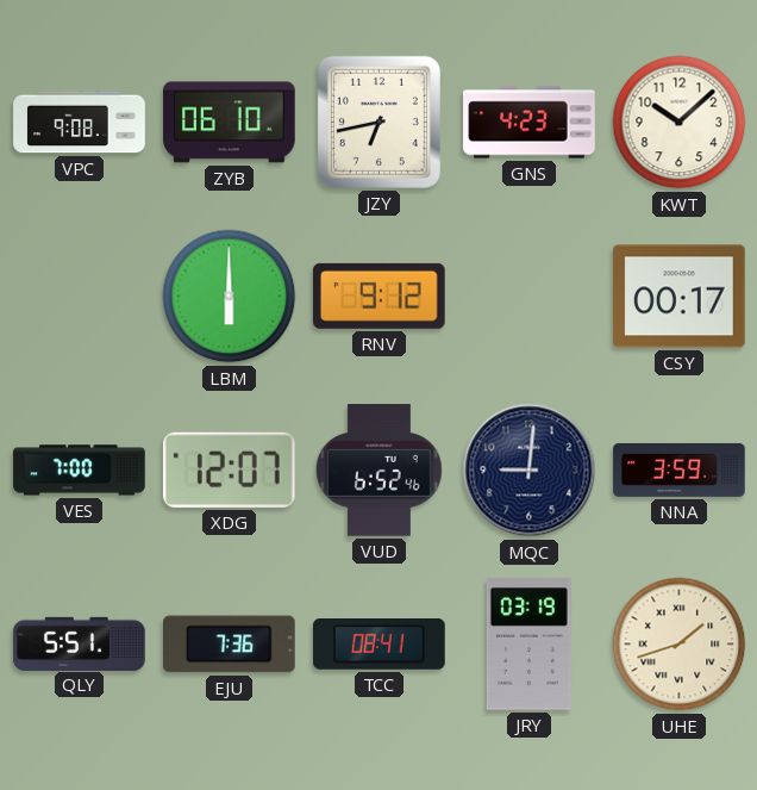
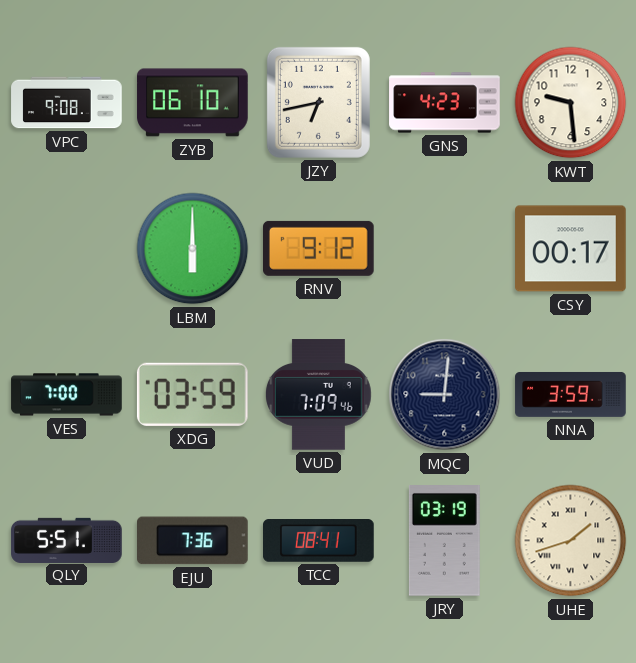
KWT: 10:08 -> 9:29 (571, 103)
XDG: 12:07 -> 03:59 (192, 394)
VUD: 6:52 -> 7:09 (318, 395)
